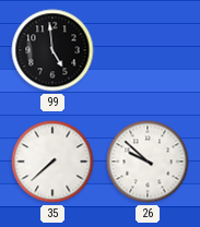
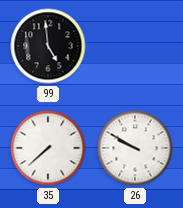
26: 9:52 -> 9:50 (135, 148)
